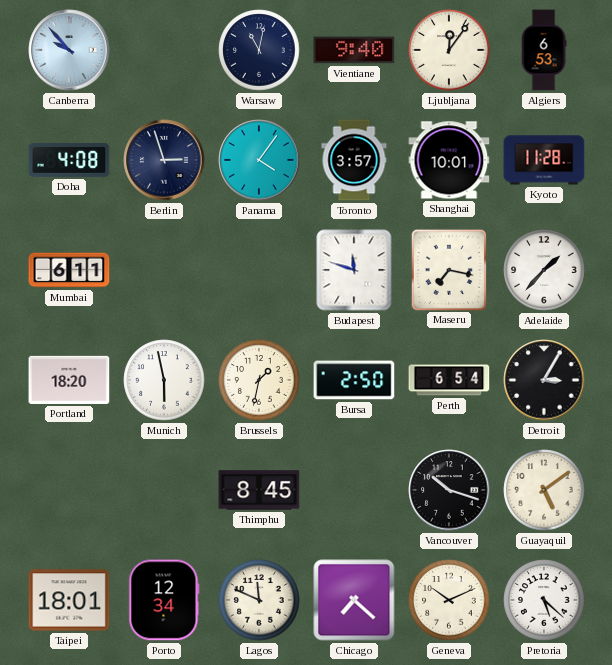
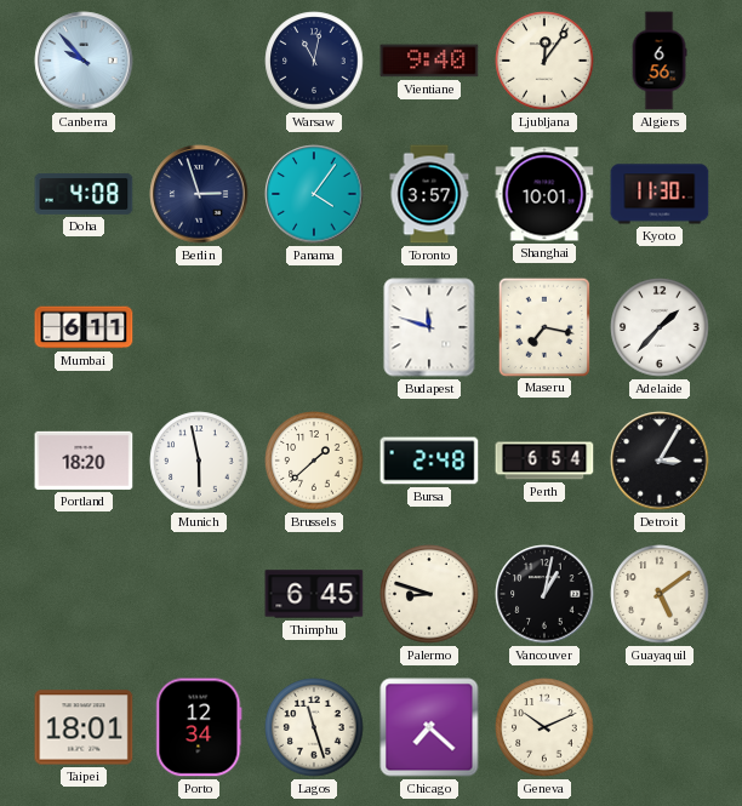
Algiers: 6:53 -> 6:56 (660, 61)
Kyoto: 11:28 -> 11:30 (660, 194)
Brussels: 1:32 -> 1:38 (314, 461)
Bursa: 2:50 -> 2:48 (429, 461)
Thimphu: 8:45 -> 6:45 (314, 594)
Palermo: none -> 8:48 (429, 594)
Vancouver: 10:18 -> 1:02 (544, 594)
Lagos: 11:49 -> 11:27 (314, 727)
Pretoria: 5:22 -> none (544, 600)
